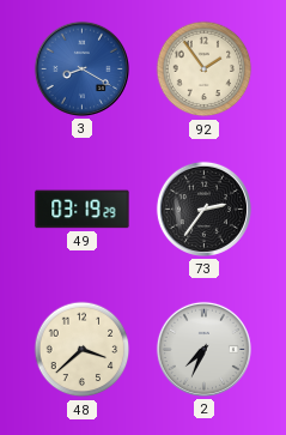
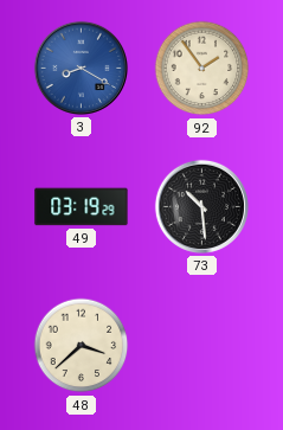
73: 2:36 -> 10:29 (201, 206)
2: 7:34 -> none (203, 349)
